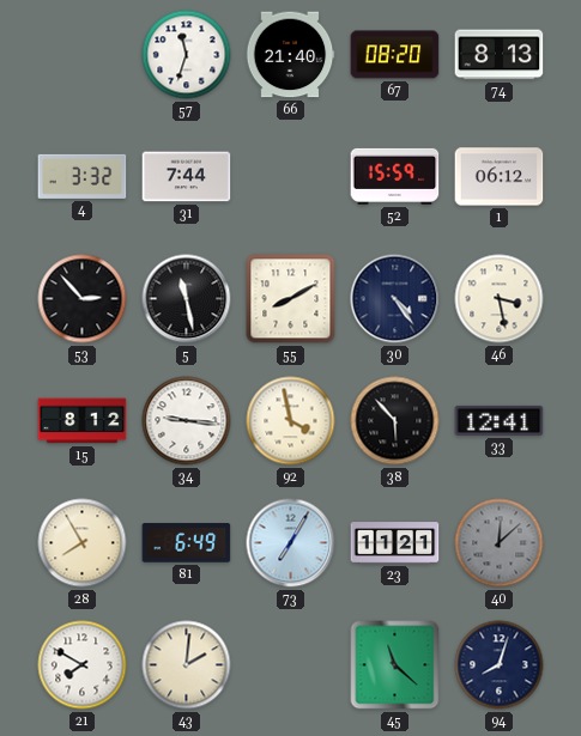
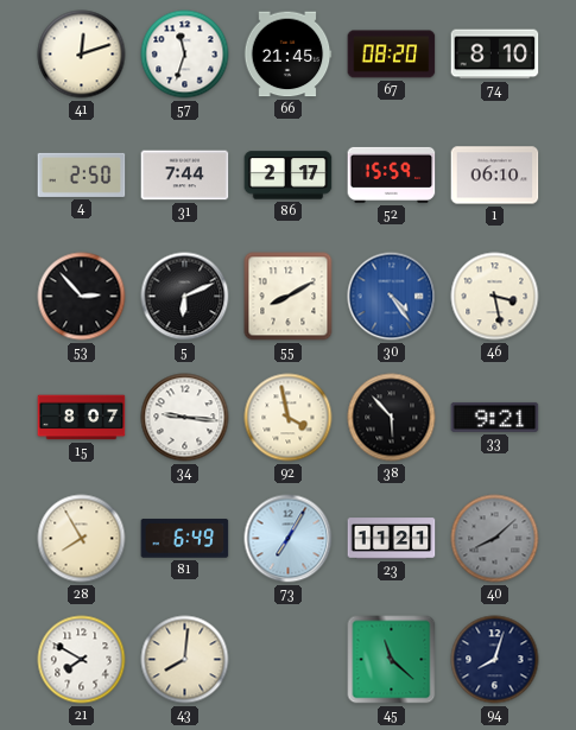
41: none -> 12:12 (82, 55)
66: 21:40 -> 21:45 (287, 55)
74: 8:13 -> 8:10 (495, 55)
4: 3:32 -> 2:50 (82, 174)
86: none -> 2:17 (289, 176)
1: 06:12 -> 06:10 (495, 176)
5: 11:28 -> 6:11 (185, 297)
30 dial: navy -> blue (392, 297)
15: 8:12 -> 8:07 (82, 418)
33: 12:41 -> 9:21 (495, 417)
40: 12:08 -> 8:08 (495, 539)
43: 2:01 -> 8:01 (185, 660)
